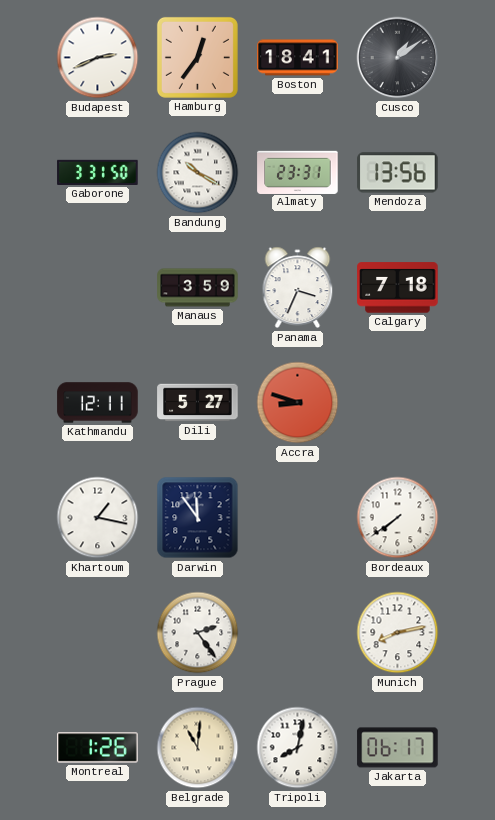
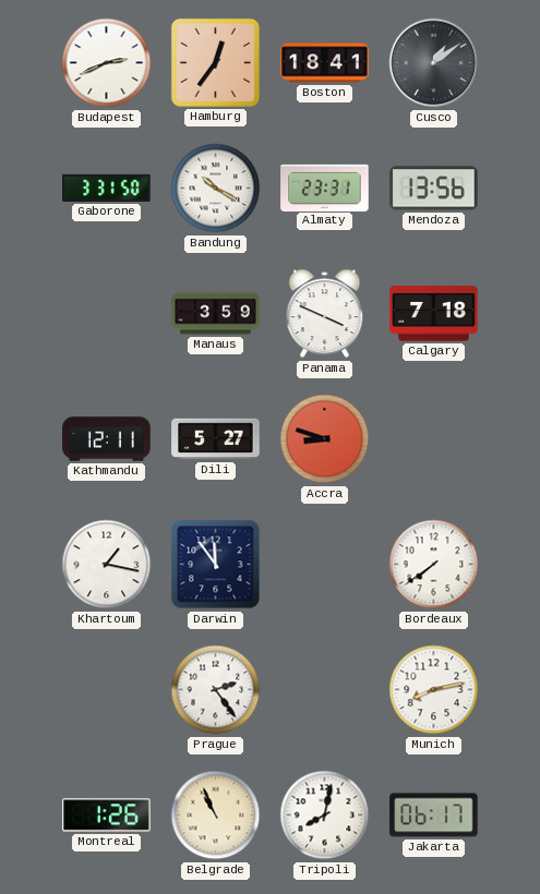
Panama: 3:34 -> 3:49 (325, 314)
Belgrade: 11:01 -> 10:56 (216, 816)
